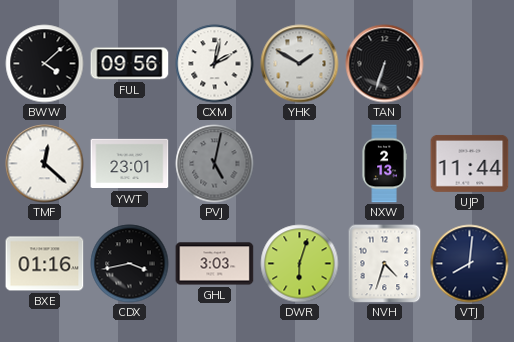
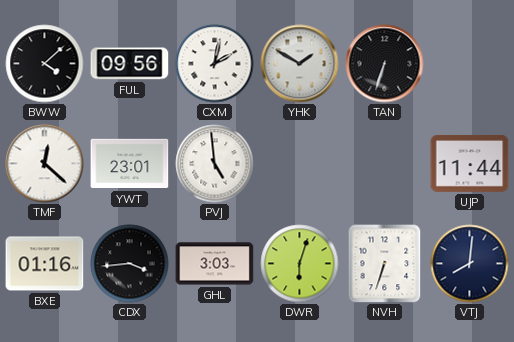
PVJ: 5:02 -> 4:59 (215, 164)
PVJ dial: grey -> white (215, 164)
NXW: 2:13 -> none (384, 164)
CDX: 3:43 -> 3:44 (130, 264)
NVH: 4:33 -> 6:33 (385, 264)
